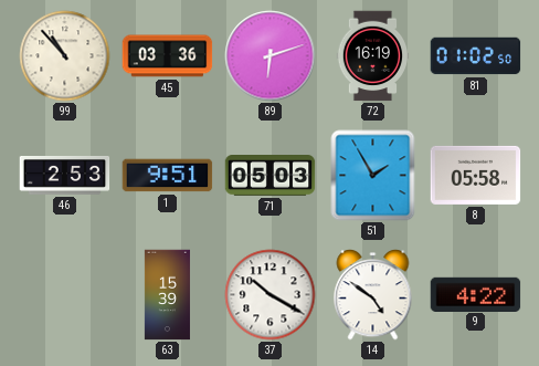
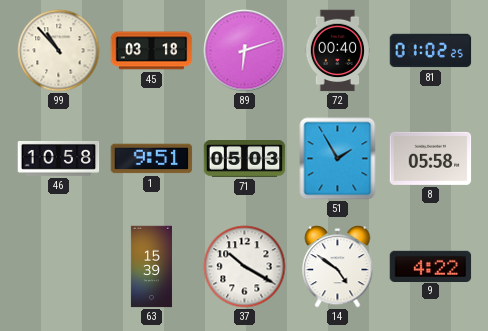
45: 03:36 -> 03:18 (152, 51)
72: 16:19 -> 00:40 (337, 51)
81: 01:02:50 -> 01:02:25 (431, 51)
46: 2:53 -> 10:58 (59, 159)
